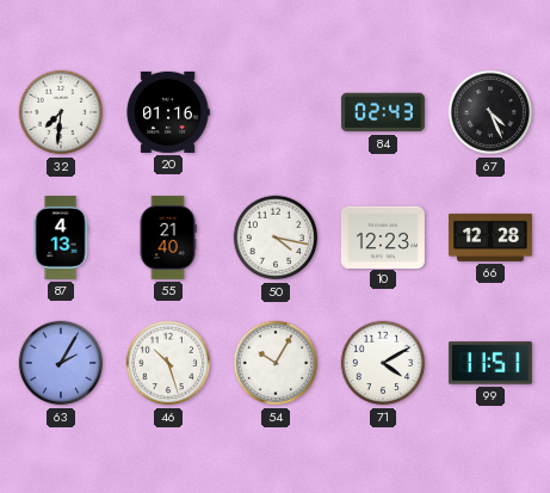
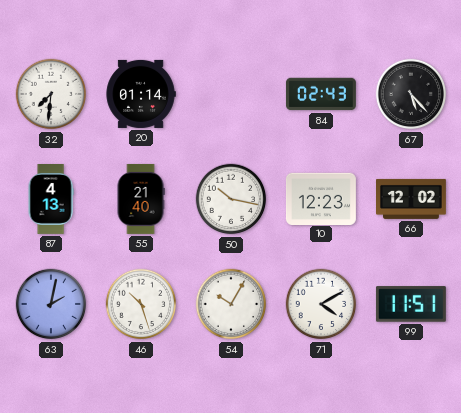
20: 01:16 -> 01:14 (141, 94)
67: 4:26 -> 5:23 (411, 94)
50: 4:17 -> 10:17 (231, 199)
66: 12:28 -> 12:02 (412, 199)
63: 2:05 -> 2:02 (51, 304)
